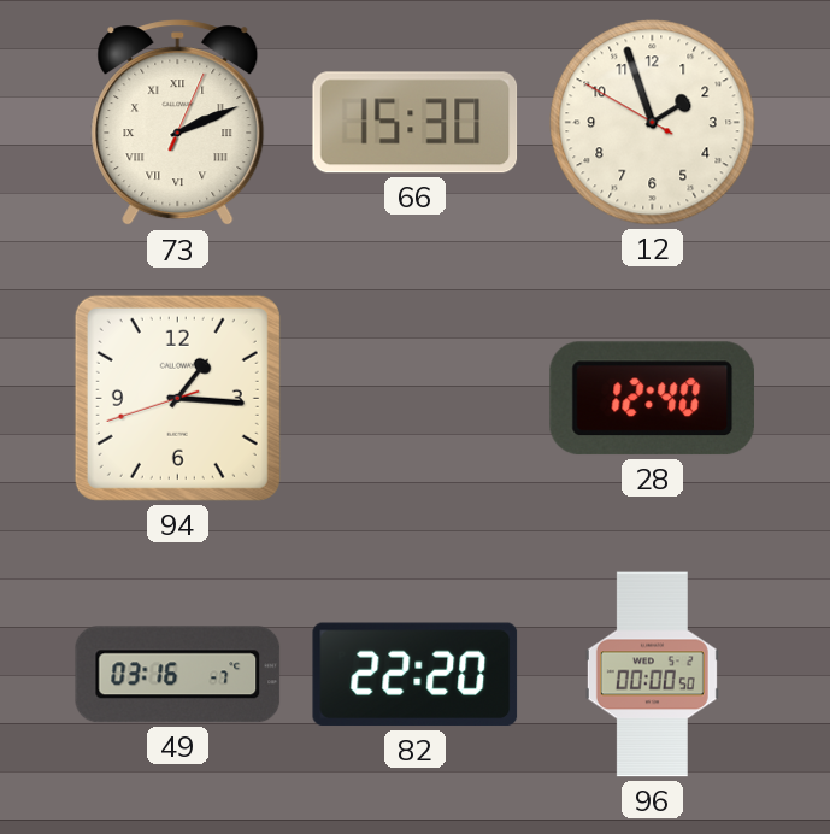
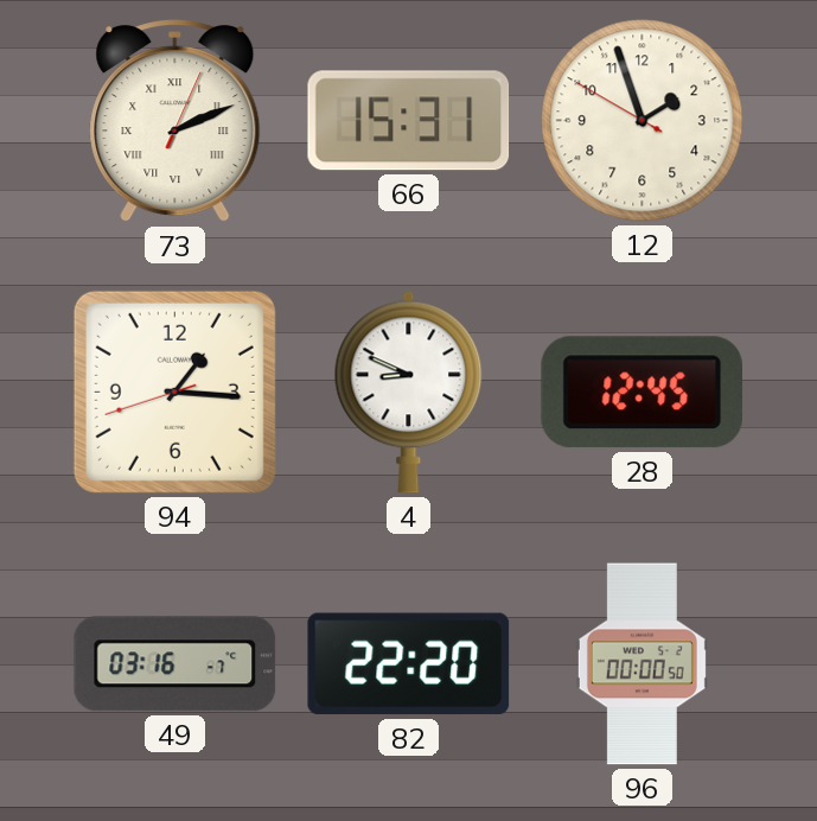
66: 15:30 -> 15:31 (409, 121)
4: none -> 8:49 (409, 393)
28: 12:40 -> 12:45 (642, 393)
